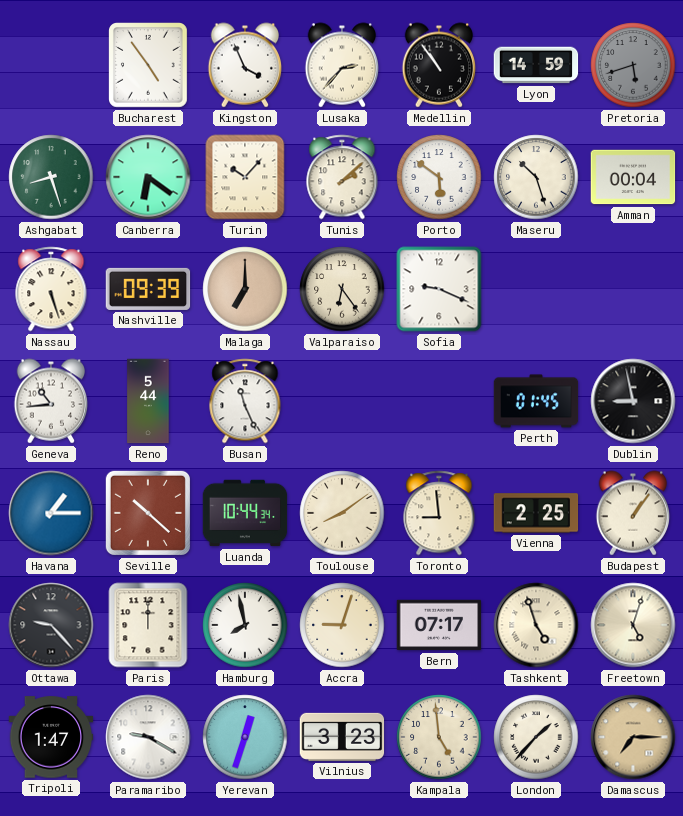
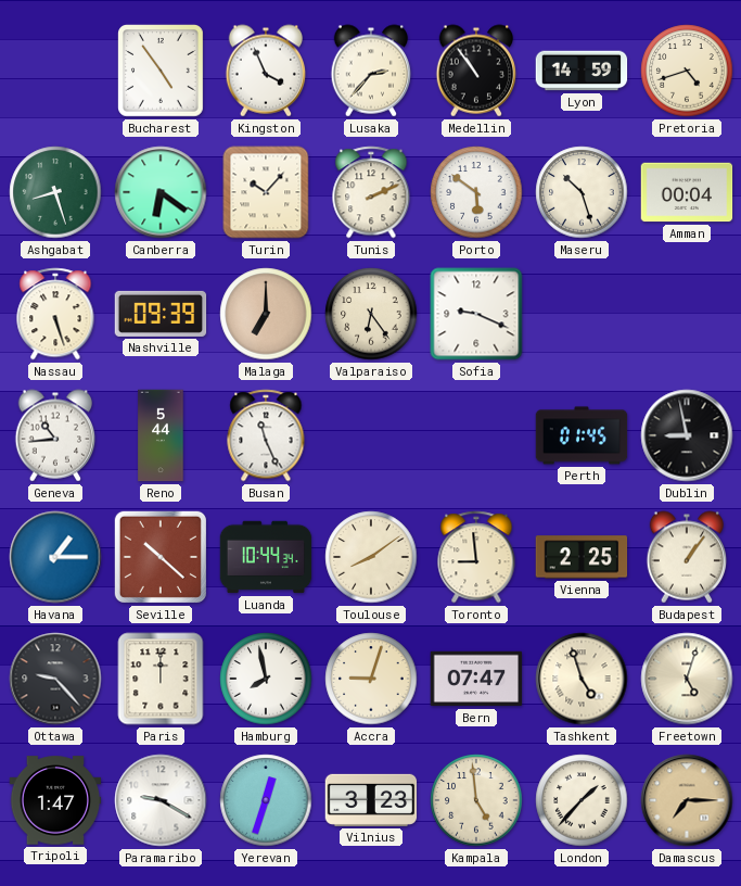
Pretoria: 5:42 -> 4:42 (687, 71)
Pretoria dial: grey -> cream (687, 71)
Tunis: 2:08 -> 2:11 (371, 192)
Bern: 07:17 -> 07:47 (476, 679)
